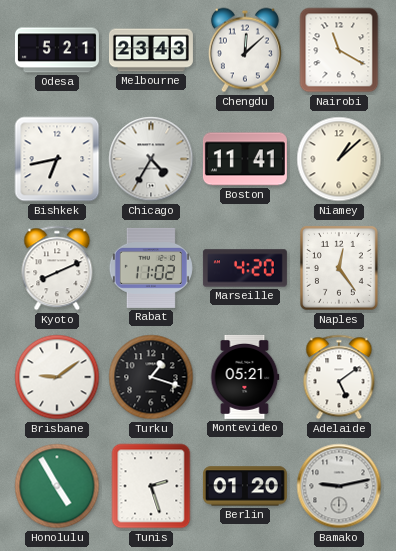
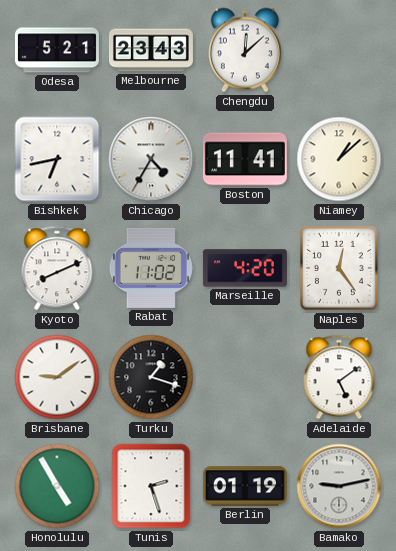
Nairobi: 11:20 -> none (339, 50)
Montevideo: 05:21 -> none (245, 377)
Berlin: 01:20 -> 01:19 (245, 486)
